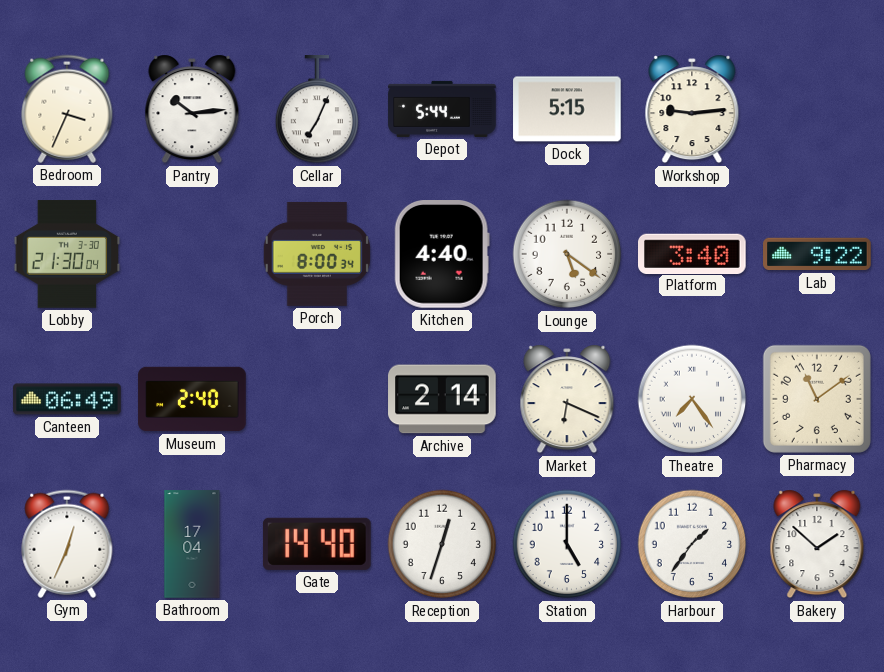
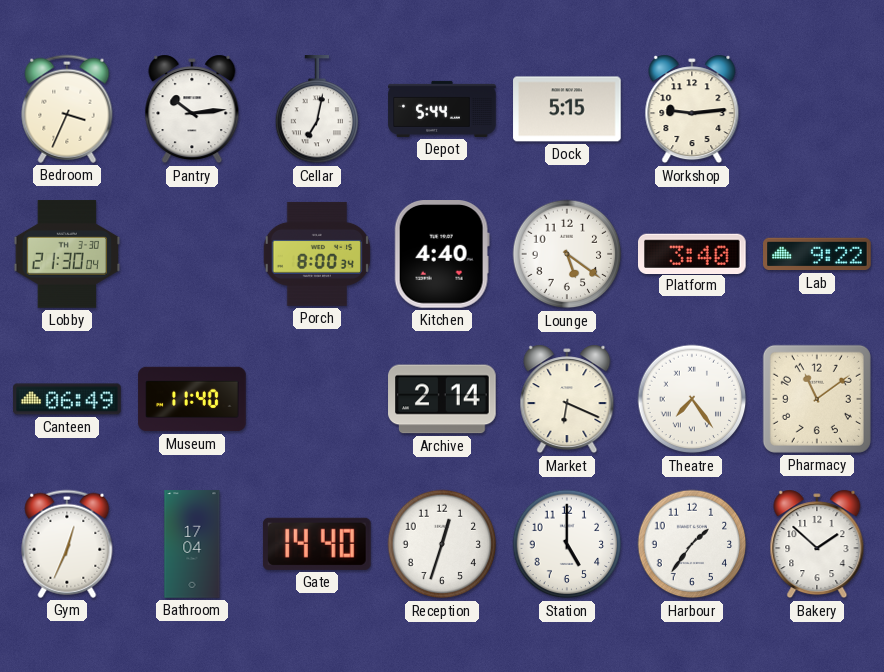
Cellar: 7:04 -> 7:02 (317, 110)
Museum: 2:40 -> 11:40 (192, 399)
